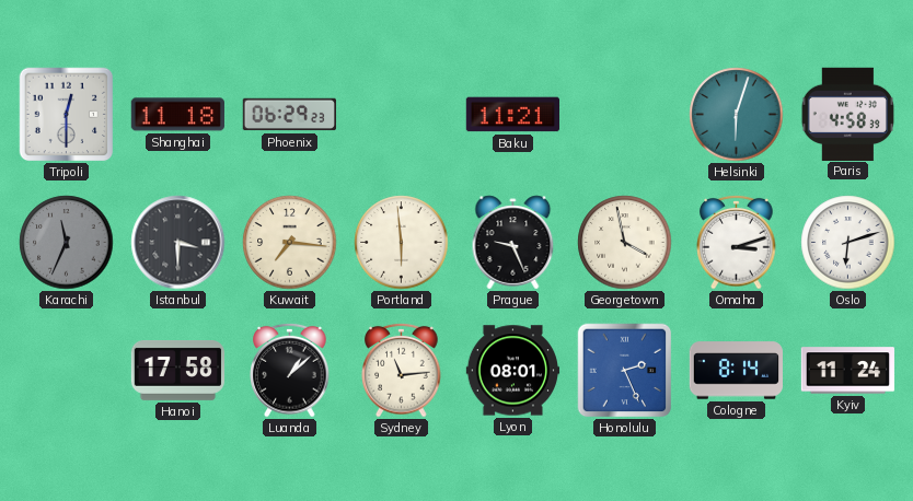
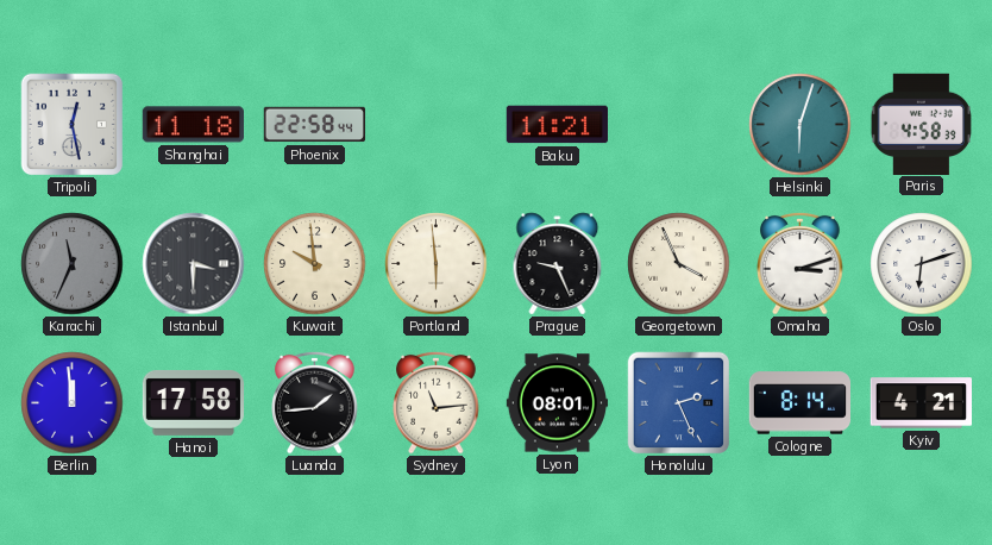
Tripoli: 12:30 -> 12:28 (73, 125)
Phoenix: 06:29 -> 22:58 (314, 125)
Kuwait: 7:16 -> 9:59 (315, 264)
Georgetown: 3:58 -> 3:56 (679, 264)
Berlin: none -> 11:59 (73, 403)
Luanda: 1:08 -> 1:44 (315, 402)
Kyiv: 11:24 -> 4:21 (921, 403)
